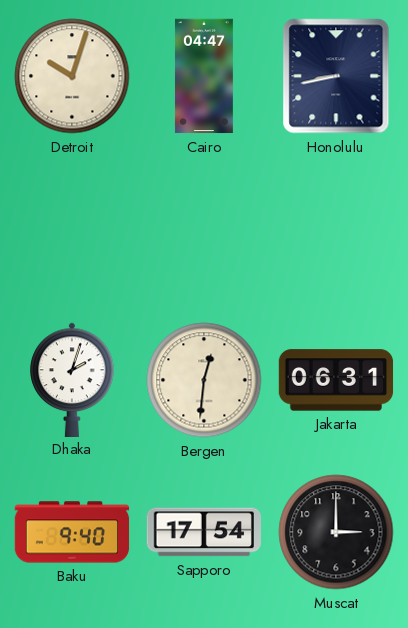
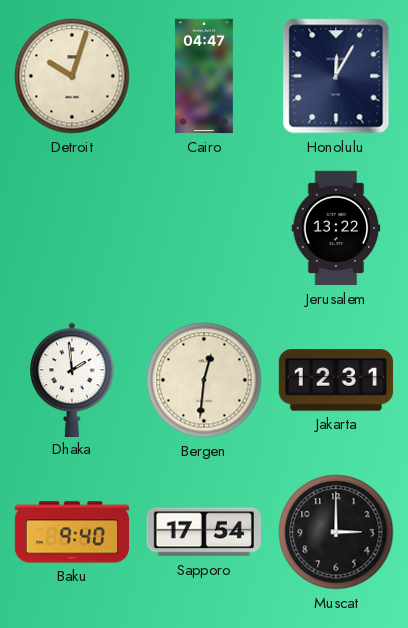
Honolulu: 8:43 -> 12:05 (336, 76)
Jerusalem: none -> 13:22 (336, 228)
Dhaka: 2:03 -> 1:59 (72, 379)
Jakarta: 06:31 -> 12:31 (336, 380)
